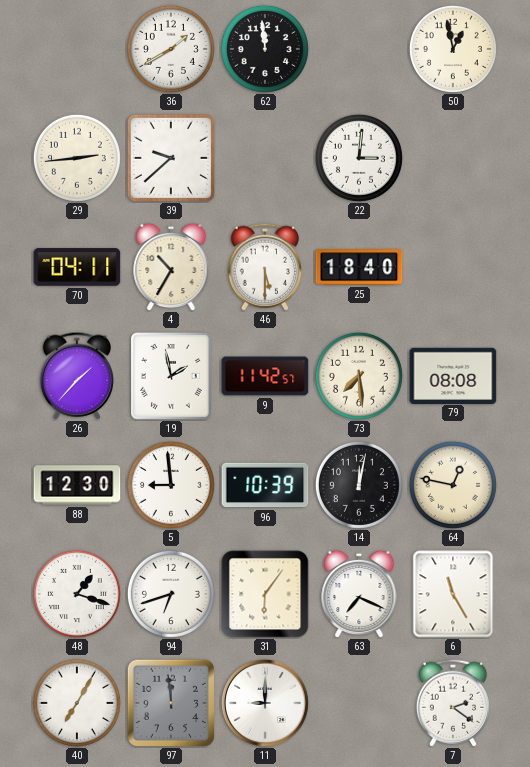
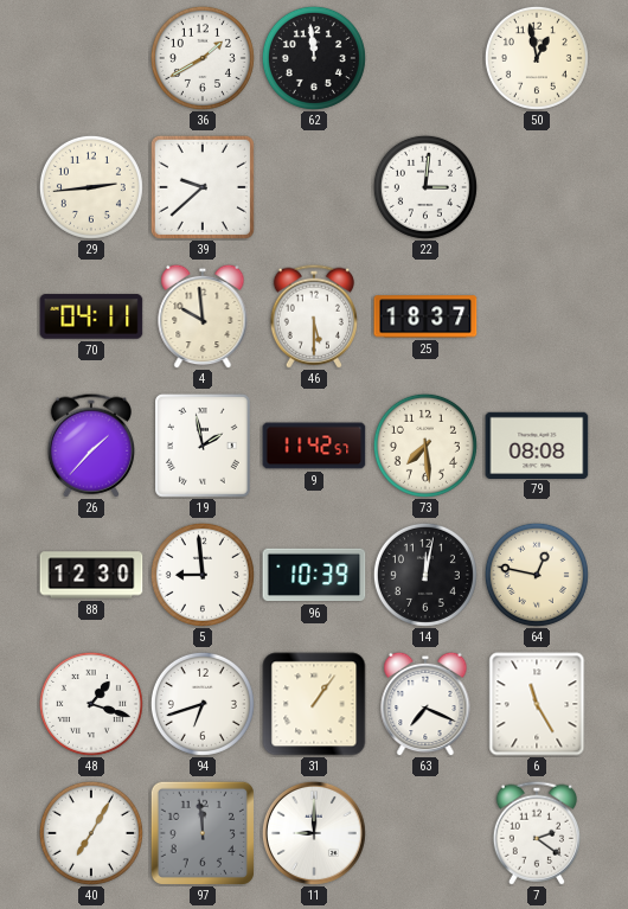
4: 10:35 -> 9:59 (203, 316)
25: 18:40 -> 18:37 (425, 316)
31: 6:06 -> 1:06 (314, 704)
